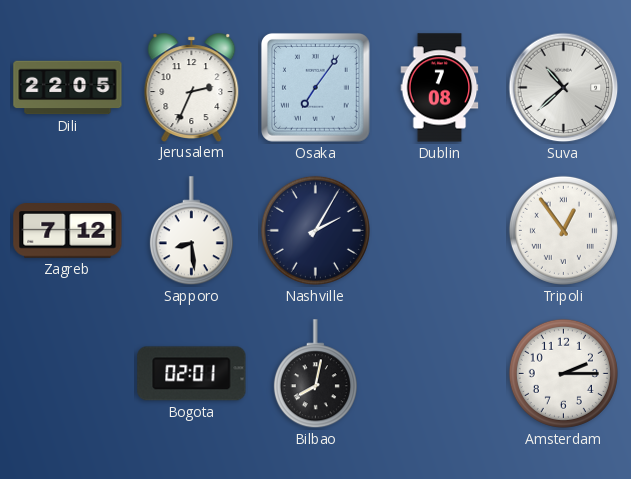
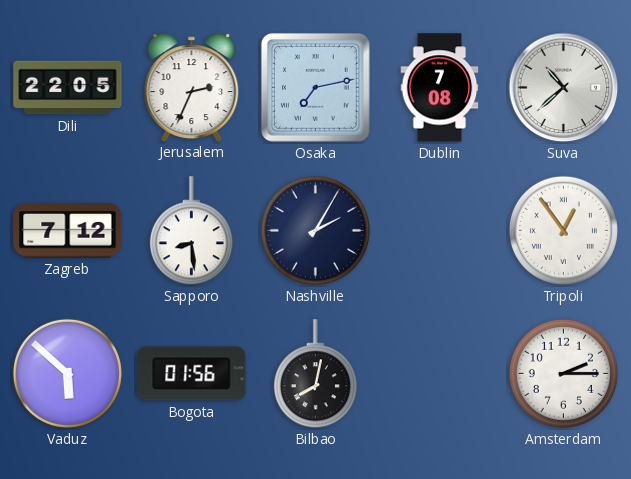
Osaka: 7:06 -> 7:13 (315, 87)
Vaduz: none -> 5:52 (67, 373)
Bogota: 02:01 -> 01:56 (192, 374)
